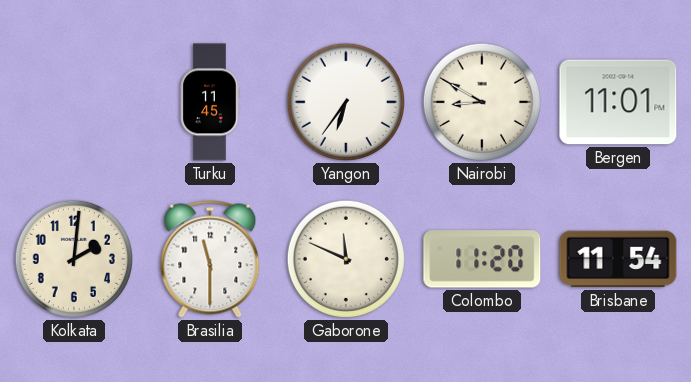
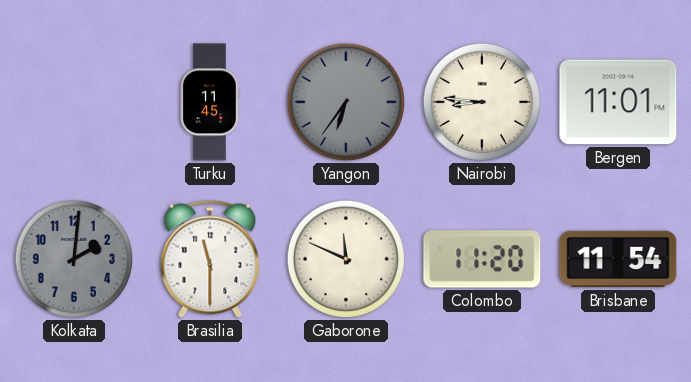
Yangon dial: white -> grey (346, 102)
Nairobi: 8:50 -> 8:46 (482, 102)
Kolkata dial: cream -> grey (74, 259)
